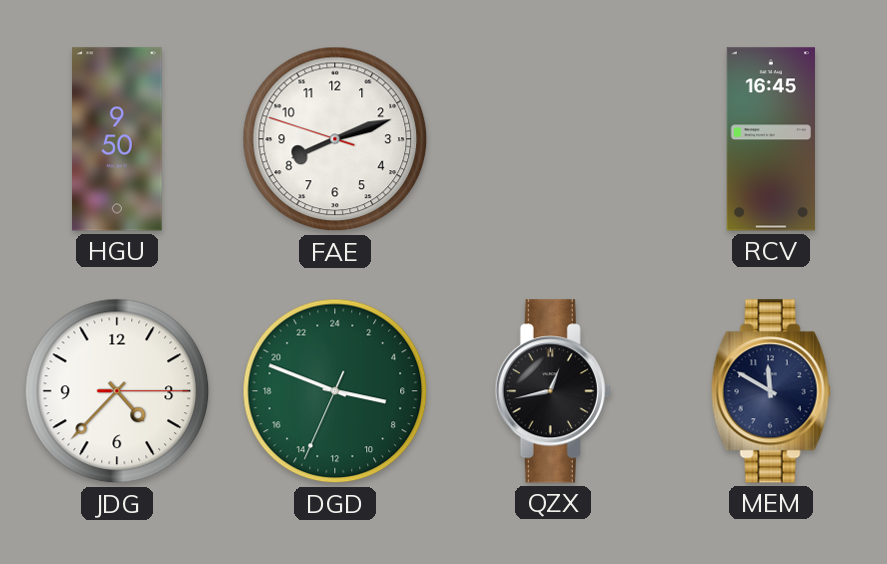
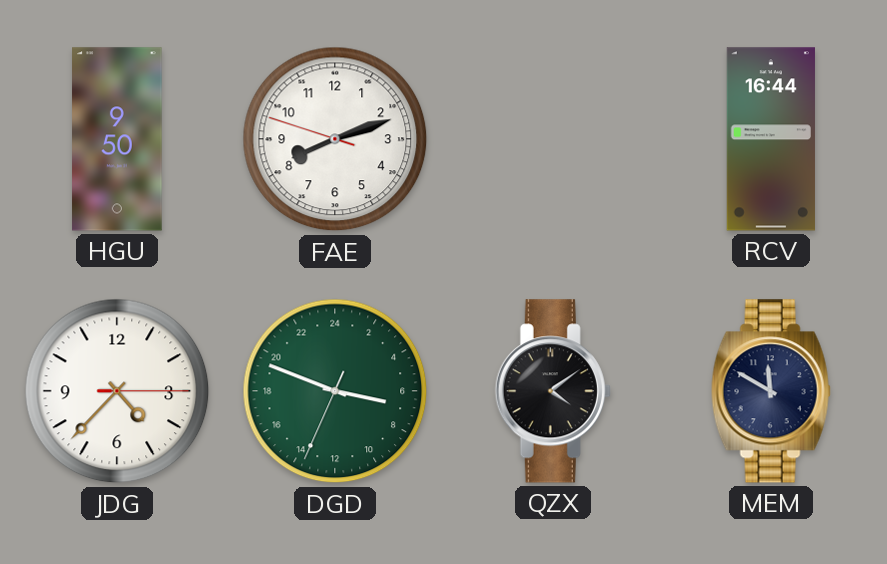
RCV: 16:45 -> 16:44 (771, 139)
QZX: 12:43 -> 4:09 (553, 391)
